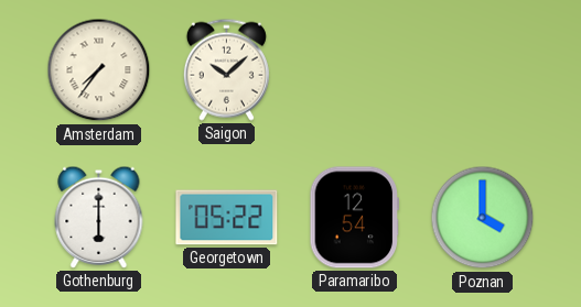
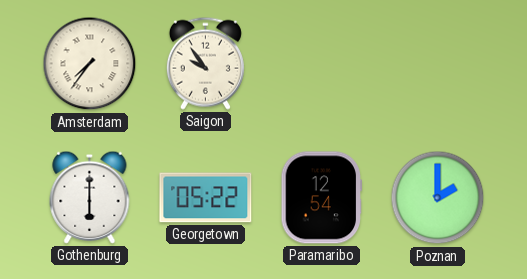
Saigon: 10:08 -> 9:54 (205, 63)
Poznan: 4:00 -> 2:00 (438, 198)
